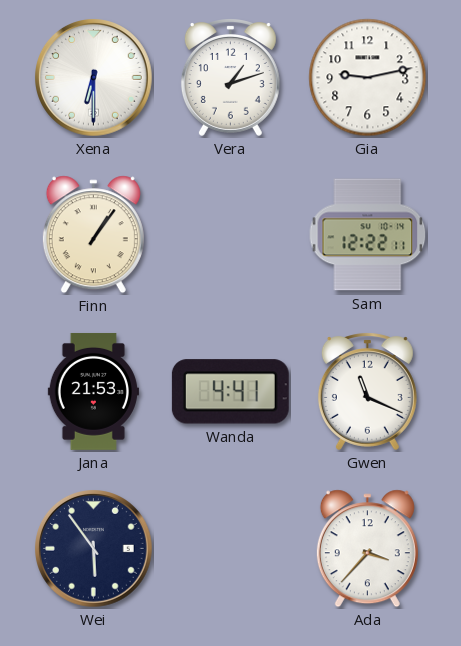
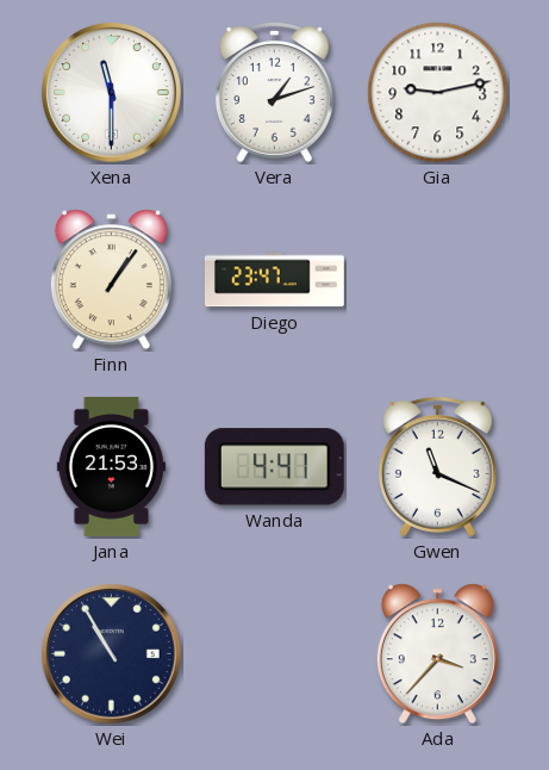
Xena: 6:30 -> 11:30 (112, 93)
Diego: none -> 23:47 (274, 280)
Sam: 12:22 -> none (368, 235)
Wei: 5:54 -> 10:55 (112, 654)
